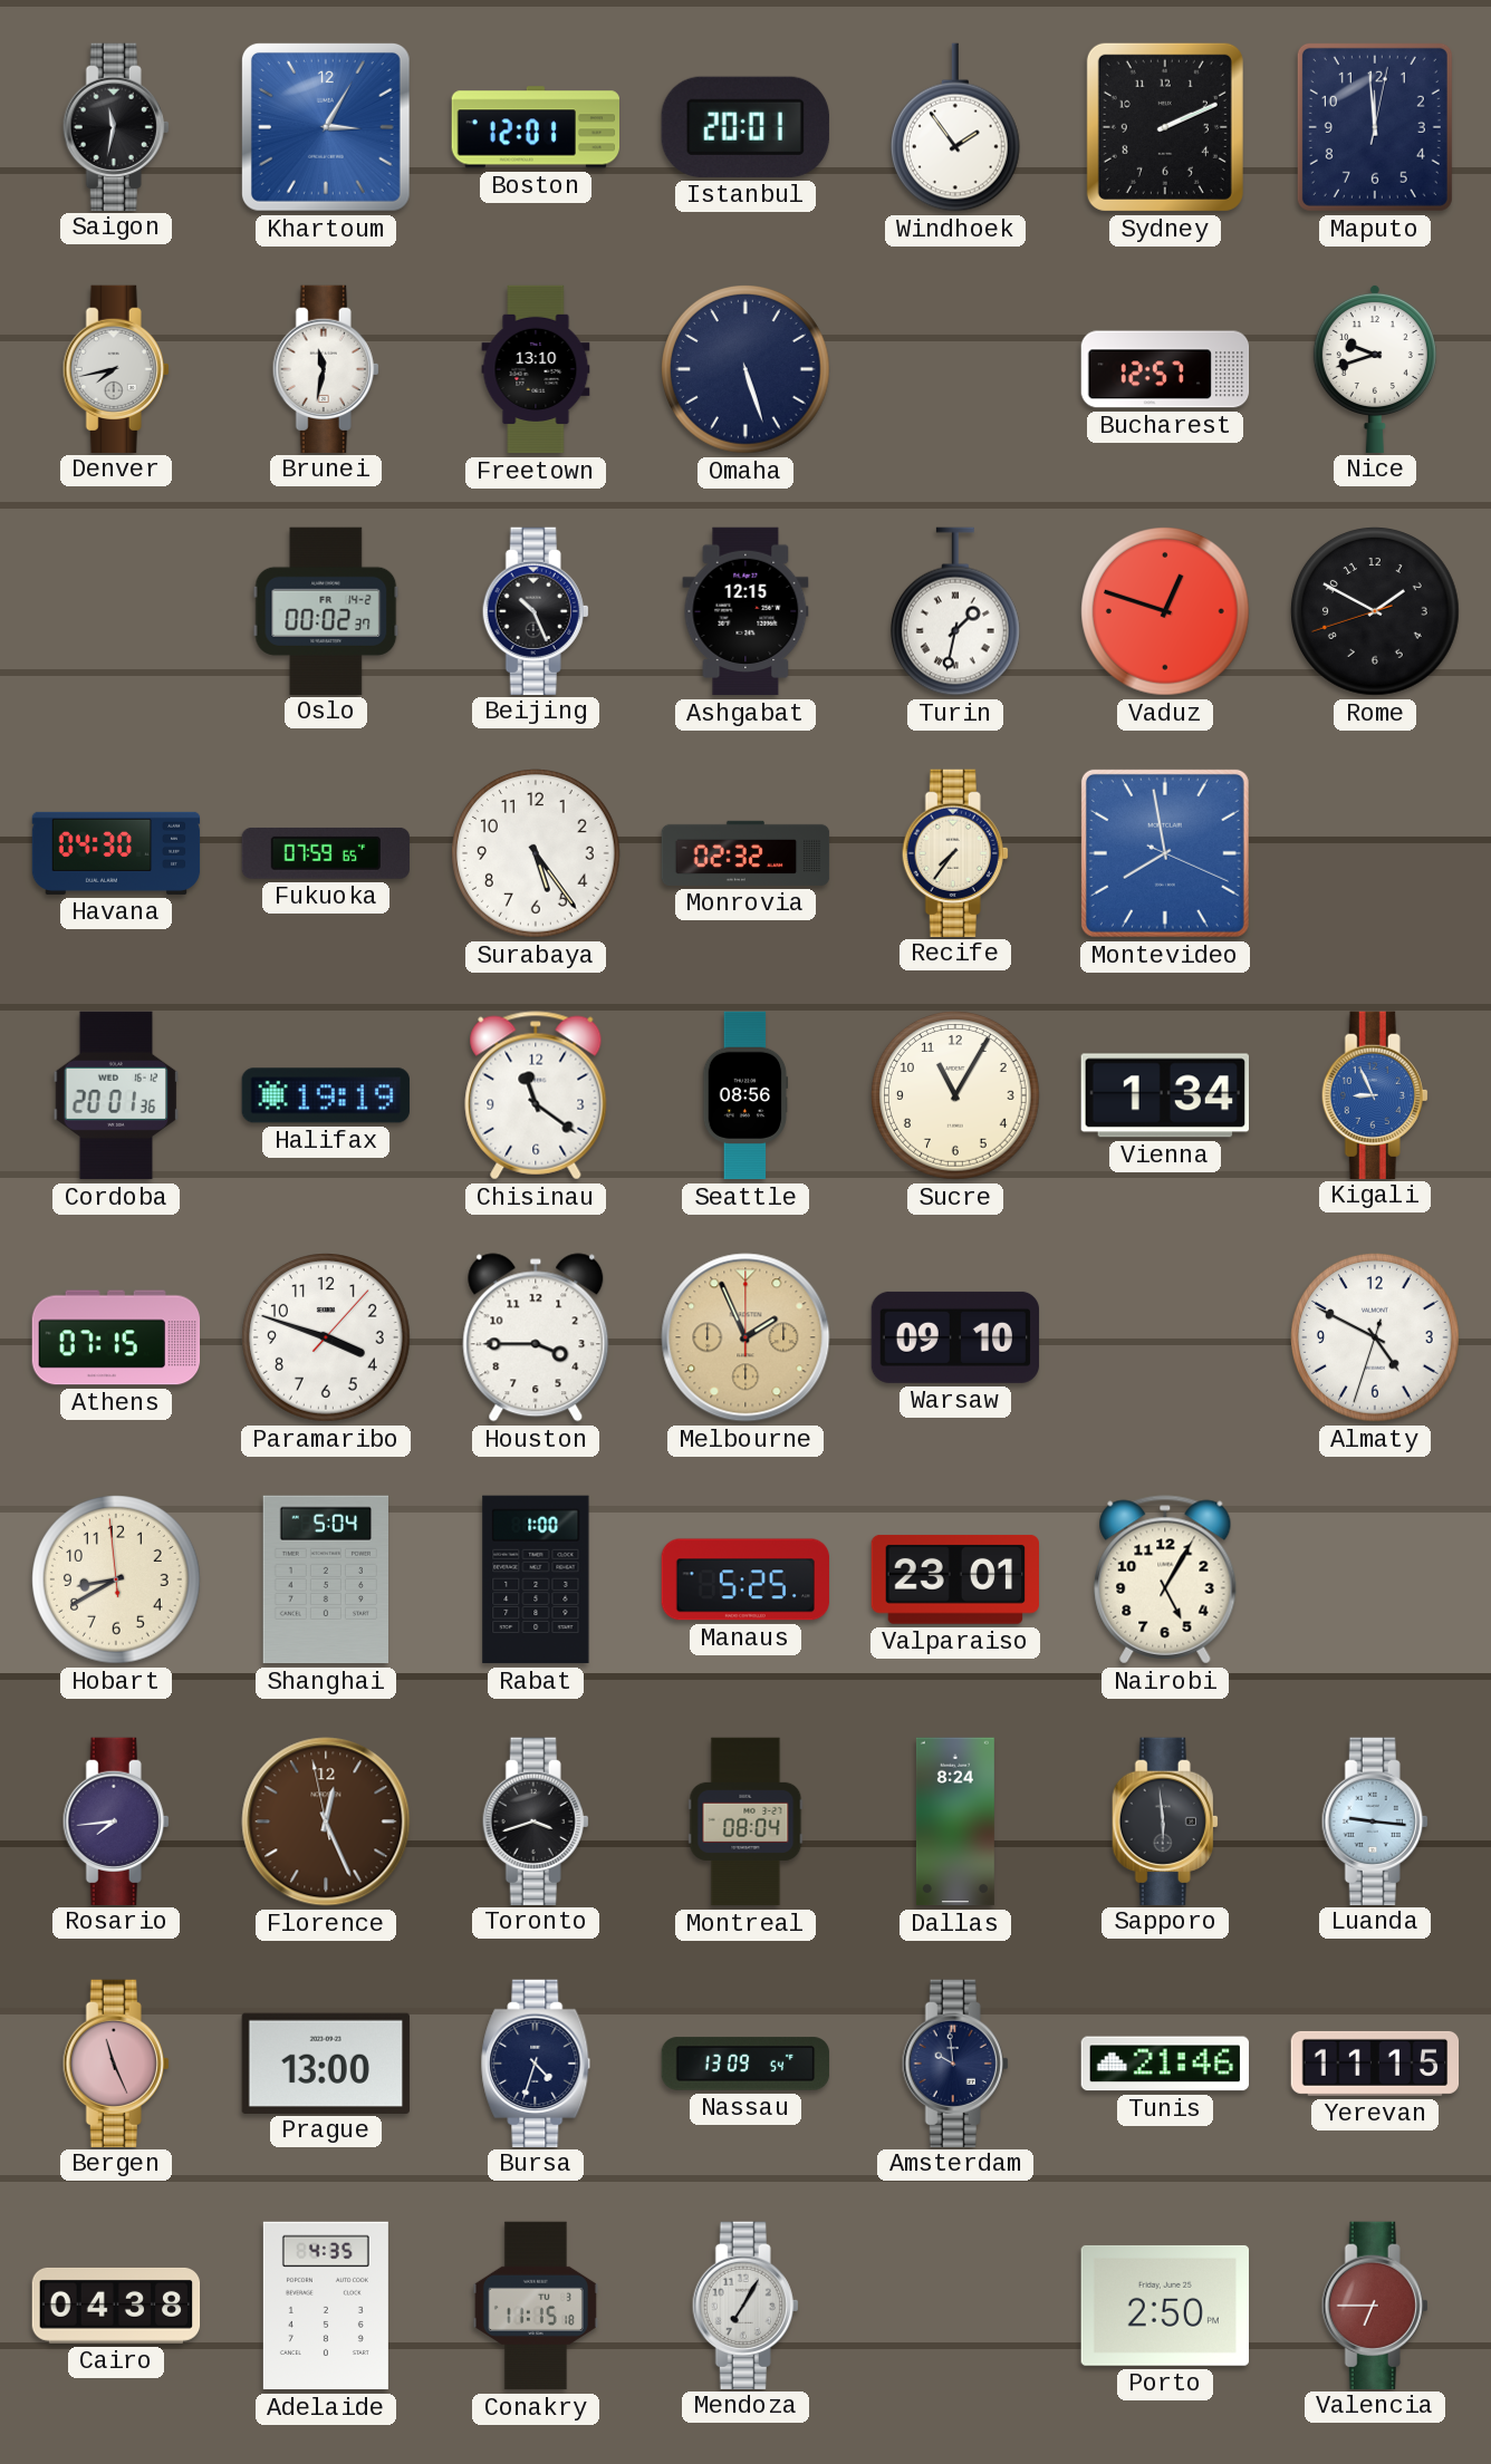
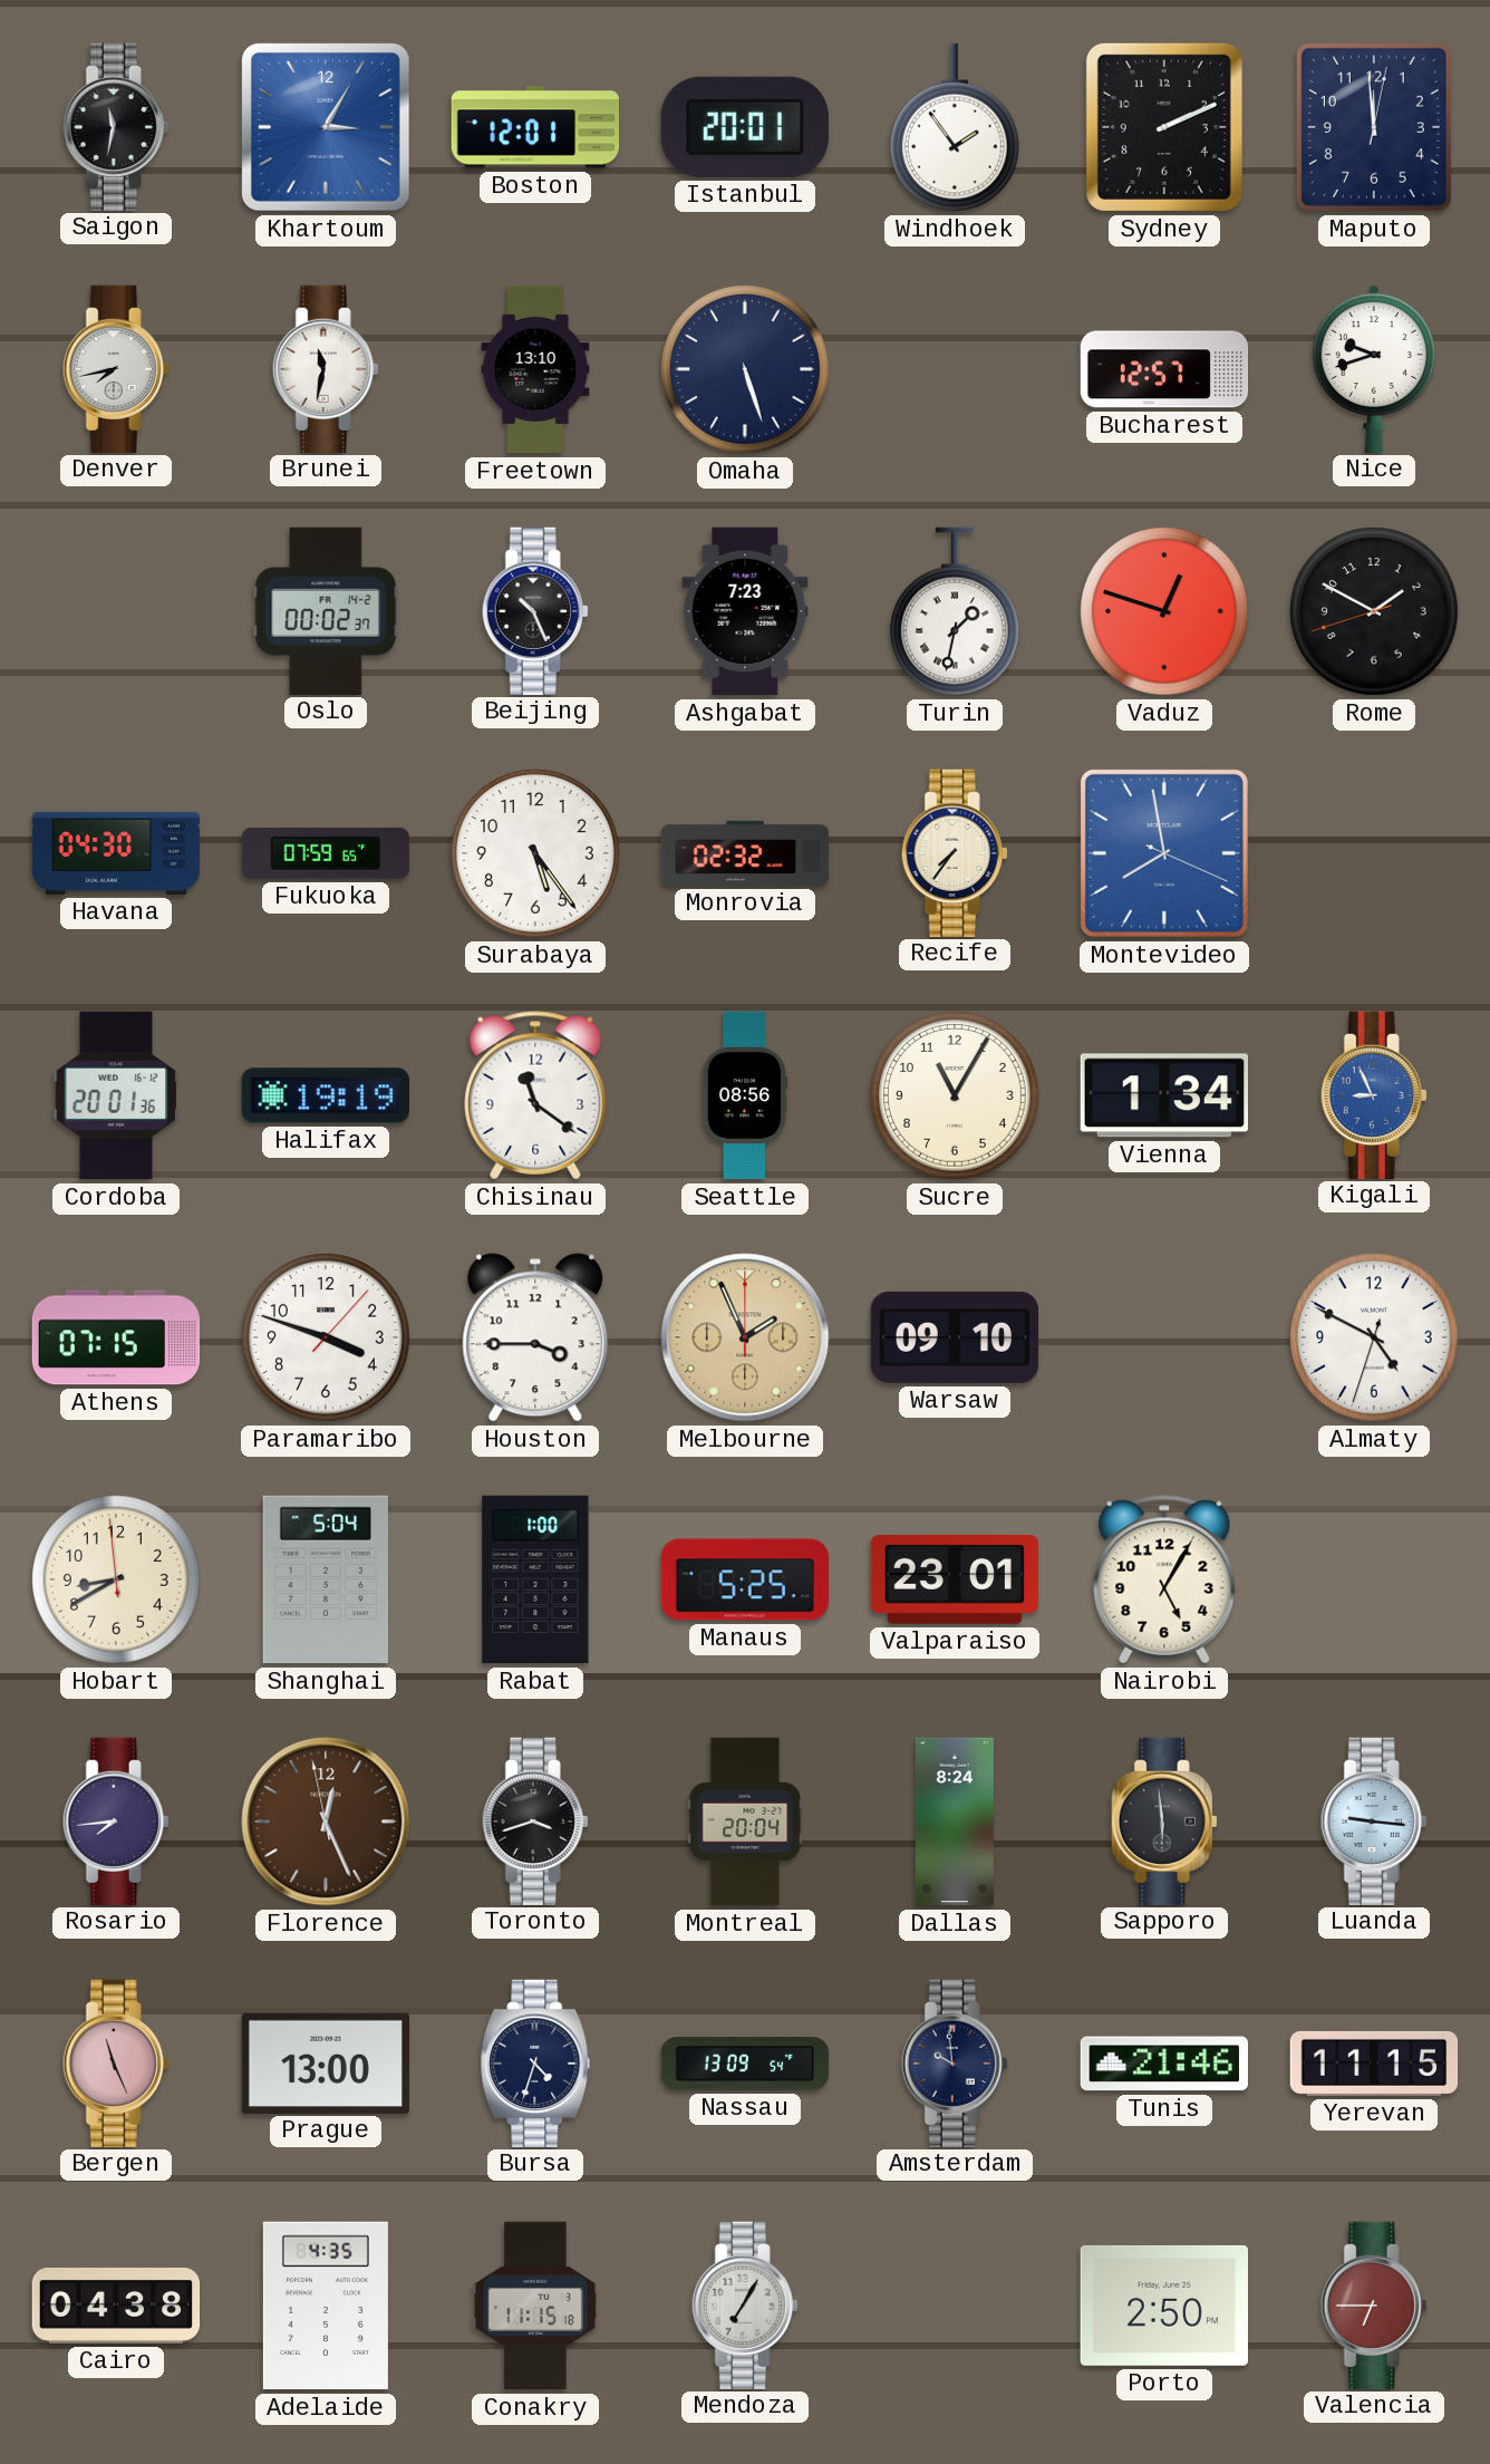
Ashgabat: 12:15 -> 7:23 (745, 611)
Montreal: 08:04 -> 20:04 (745, 1822)
